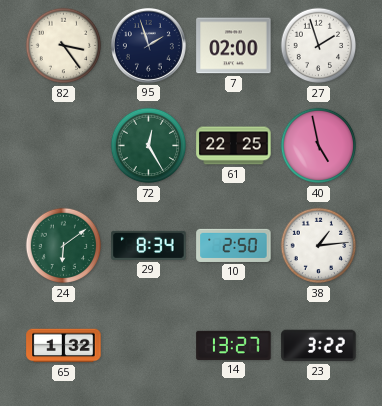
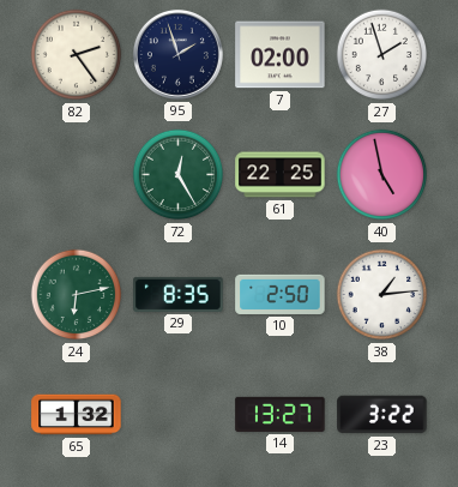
82: 3:24 -> 2:24 (77, 55)
24: 6:09 -> 6:13 (77, 295)
29: 8:34 -> 8:35 (179, 294)
